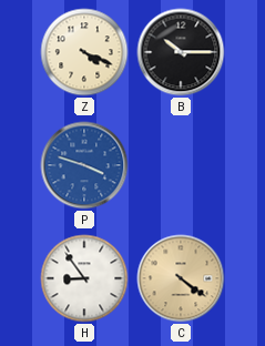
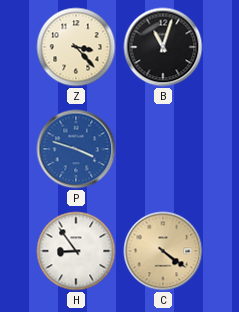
Z: 4:19 -> 3:23 (76, 47)
B: 10:15 -> 11:03 (163, 47)
